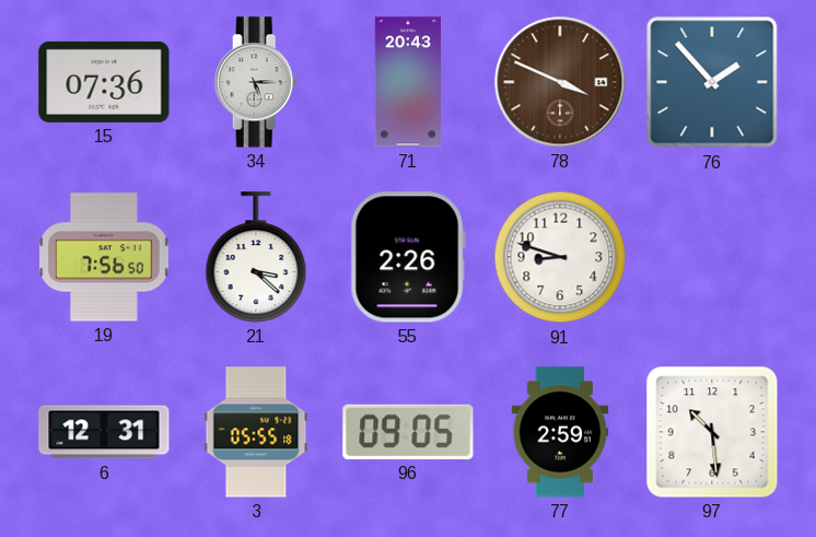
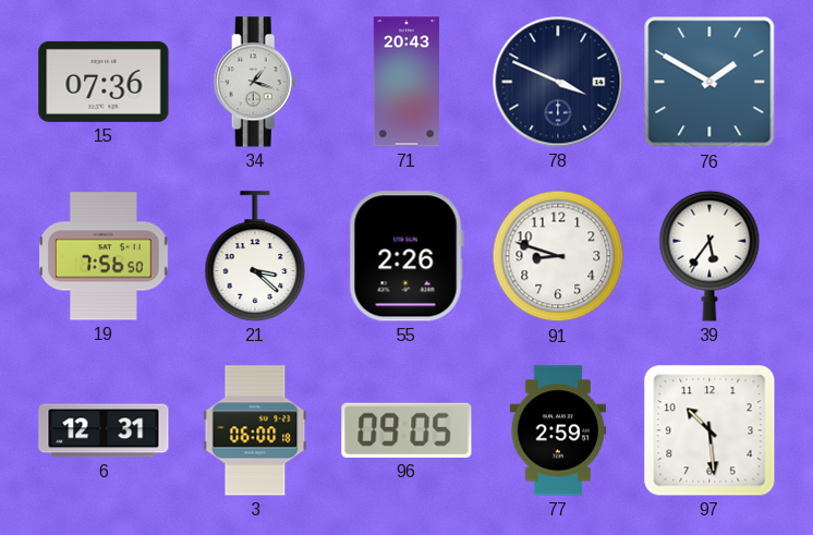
34: 5:15 -> 1:18 (255, 82)
78 dial: brown -> navy (558, 82)
76: 1:53 -> 1:50 (709, 82)
39: none -> 5:36 (709, 256)
3: 05:55 -> 06:00 (255, 430)
